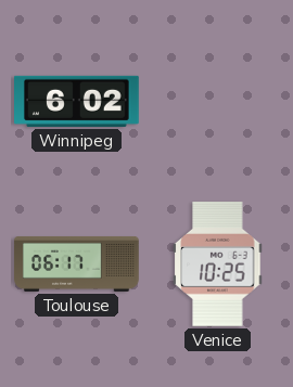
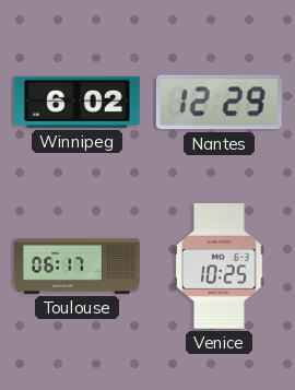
Nantes: none -> 12:29 (219, 103)
